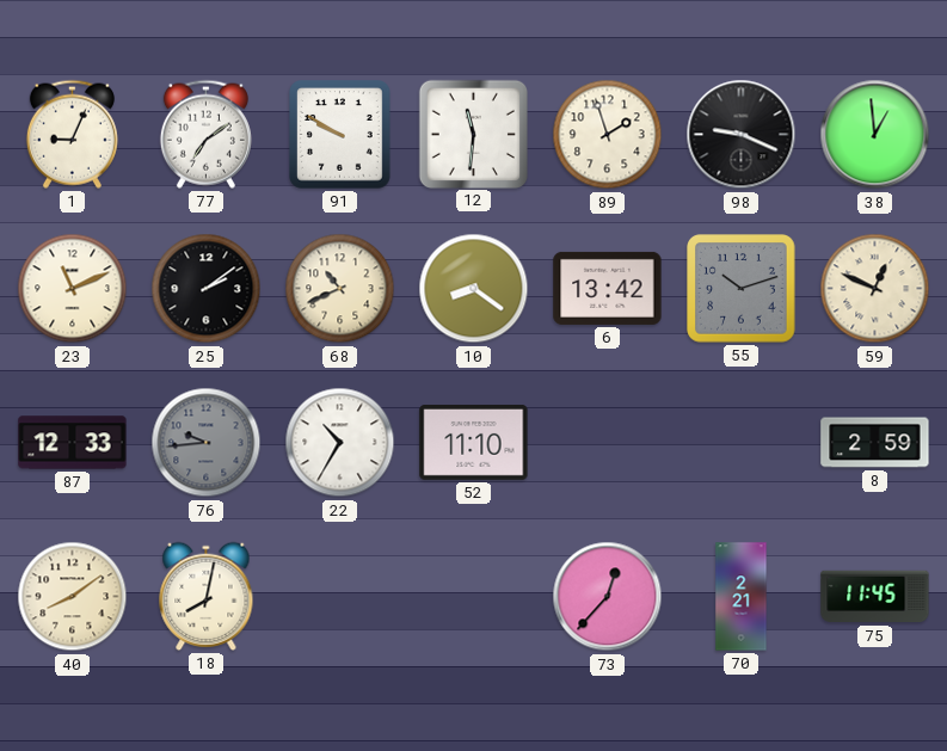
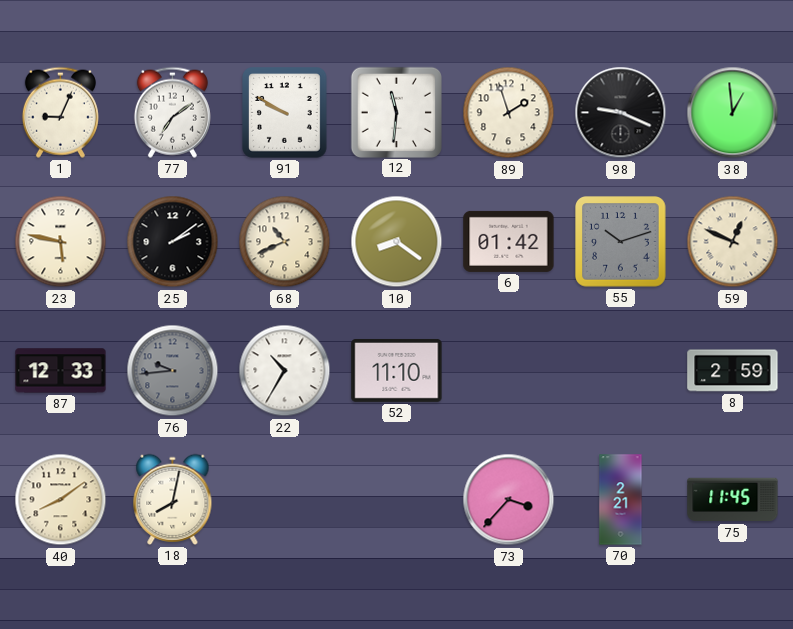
23: 11:11 -> 5:47 (61, 242)
6: 13:42 -> 01:42 (509, 241)
73: 12:37 -> 3:37 (509, 500)
